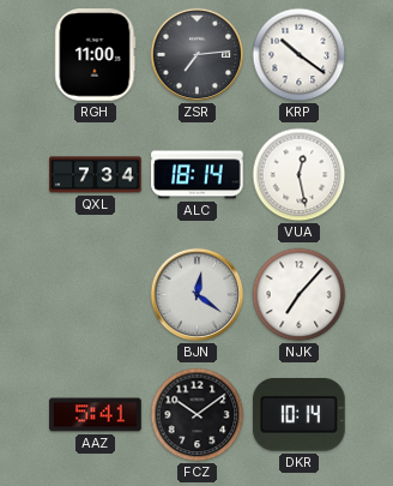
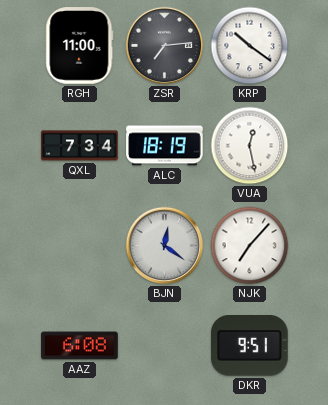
ALC: 18:14 -> 18:19 (165, 146)
AAZ: 5:41 -> 6:08 (80, 346)
FCZ: 10:09 -> none (198, 415)
DKR: 10:14 -> 9:51 (250, 346)
